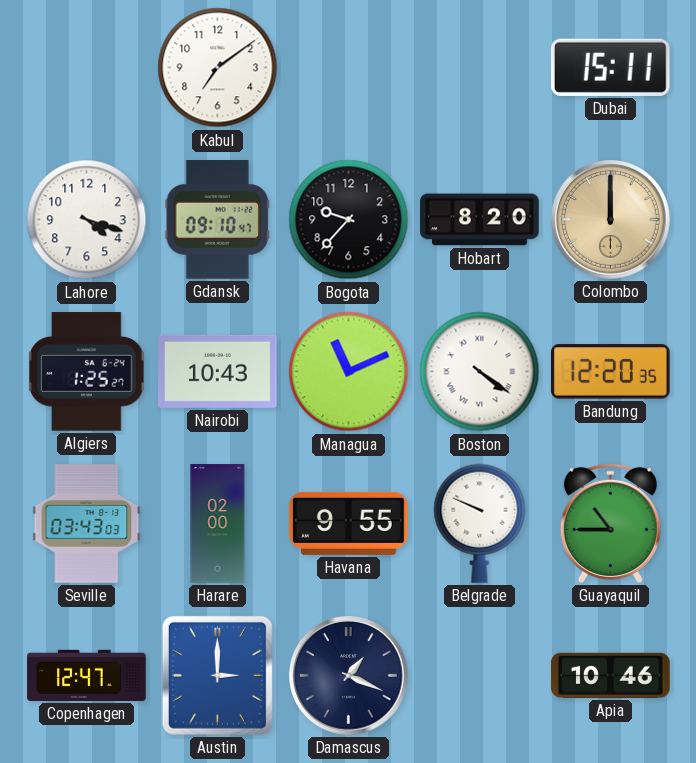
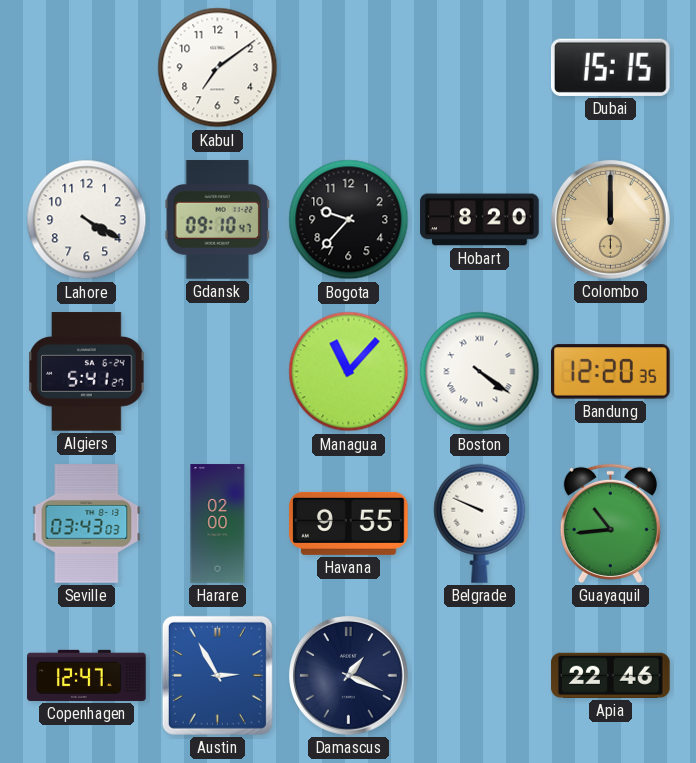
Dubai: 15:11 -> 15:15 (610, 67)
Lahore: 4:18 -> 4:20 (87, 220)
Algiers: 1:25 -> 5:41 (87, 372)
Nairobi: 10:43 -> none (218, 371)
Managua: 11:11 -> 11:07 (349, 372)
Guayaquil: 10:45 -> 10:44 (610, 523)
Austin: 3:00 -> 2:55 (217, 675)
Apia: 10:46 -> 22:46 (611, 675)
